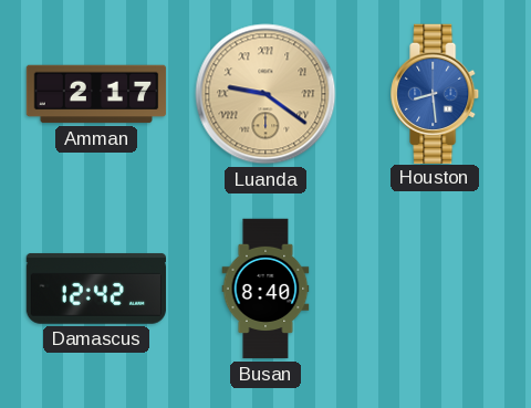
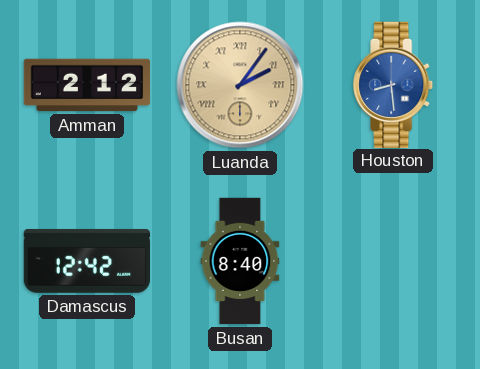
Amman: 2:17 -> 2:12 (87, 85)
Luanda: 9:21 -> 2:06 (240, 85)
